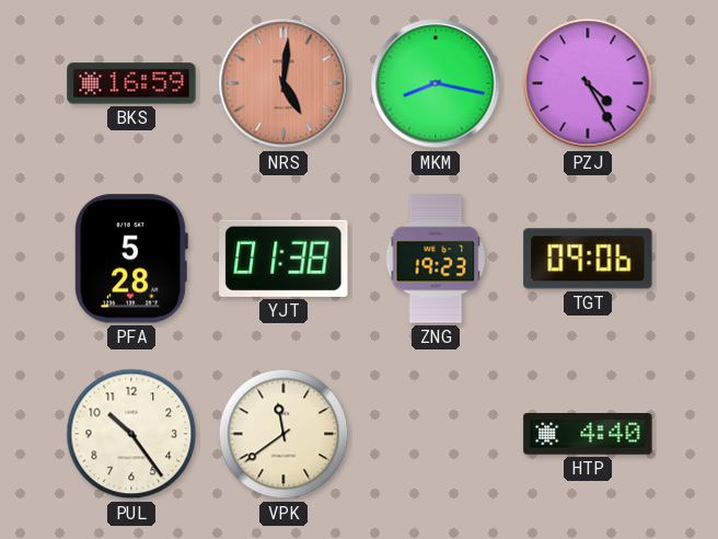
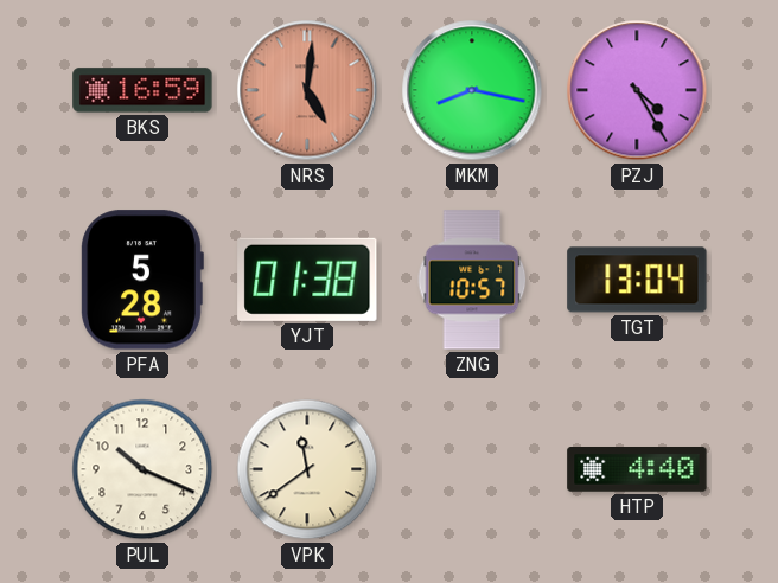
ZNG: 19:23 -> 10:57 (472, 280)
TGT: 09:06 -> 13:04 (637, 280)
PUL: 10:24 -> 10:19 (142, 469)
